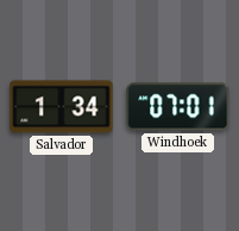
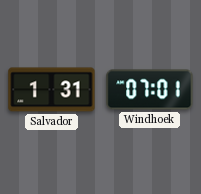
Salvador: 1:34 -> 1:31 (52, 90)
